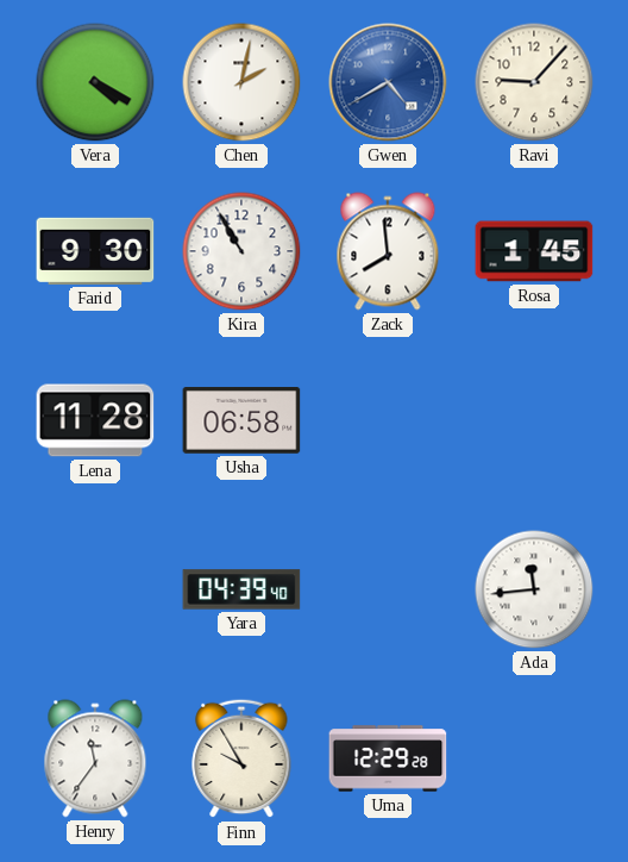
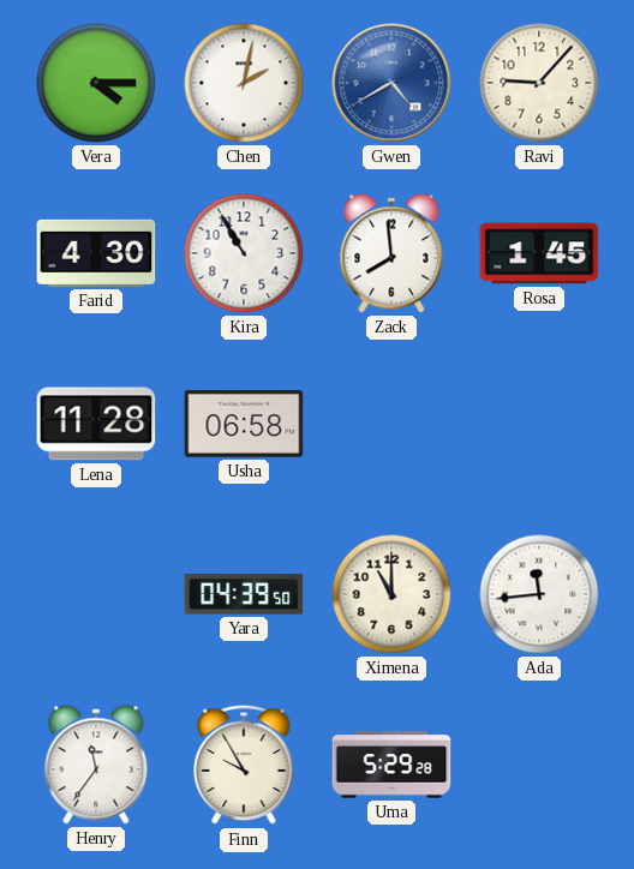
Vera: 4:20 -> 4:15 (96, 83)
Farid: 9:30 -> 4:30 (96, 253)
Yara: 04:39:40 -> 04:39:50 (244, 594)
Ximena: none -> 11:00 (391, 594)
Uma: 12:29 -> 5:29 (391, 765)
